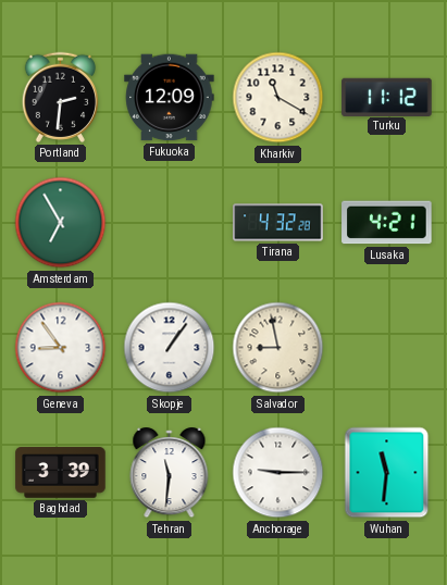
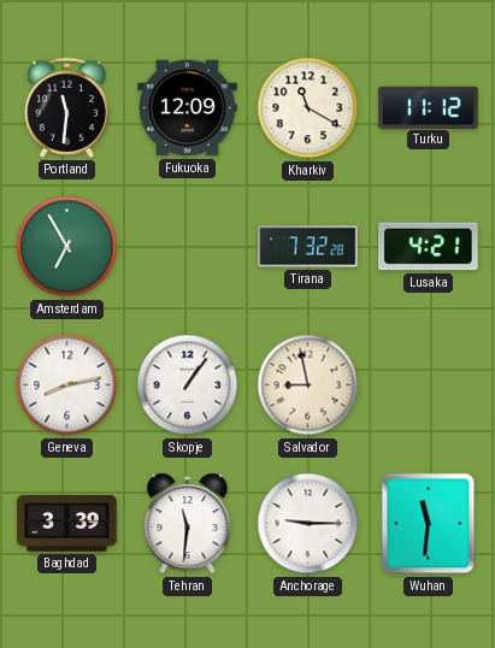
Portland: 2:31 -> 11:31 (66, 107)
Tirana: 4:32 -> 7:32 (308, 247)
Geneva: 8:54 -> 8:13 (67, 385)
